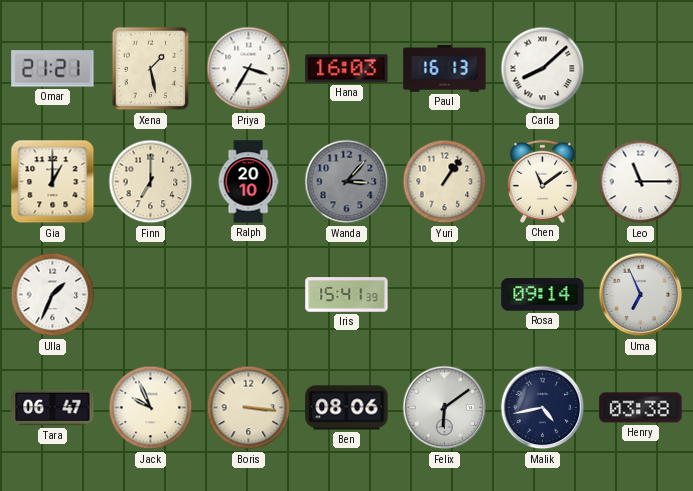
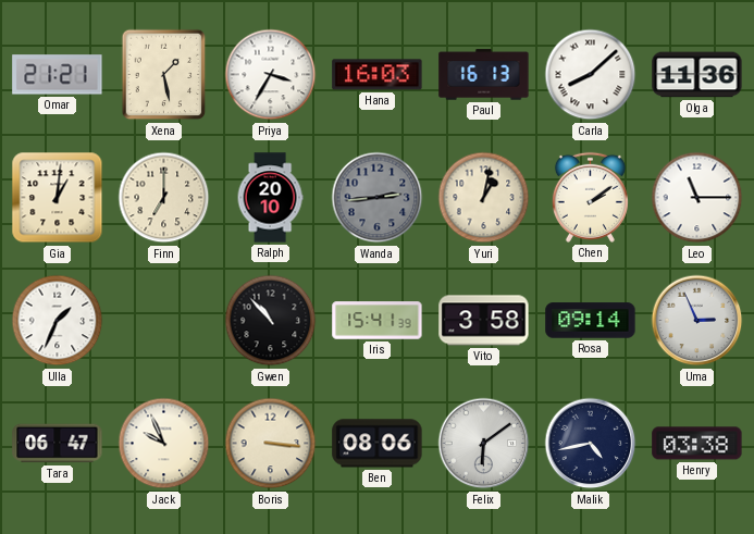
Olga: none -> 11:36 (697, 75)
Gia: 1:00 -> 1:01 (58, 198)
Wanda: 3:07 -> 2:44 (378, 198)
Yuri: 1:06 -> 1:02 (484, 198)
Chen: 11:09 -> 2:09 (590, 197)
Gwen: none -> 10:53 (271, 321)
Vito: none -> 3:58 (484, 321)
Uma: 6:56 -> 2:56 (697, 321)
